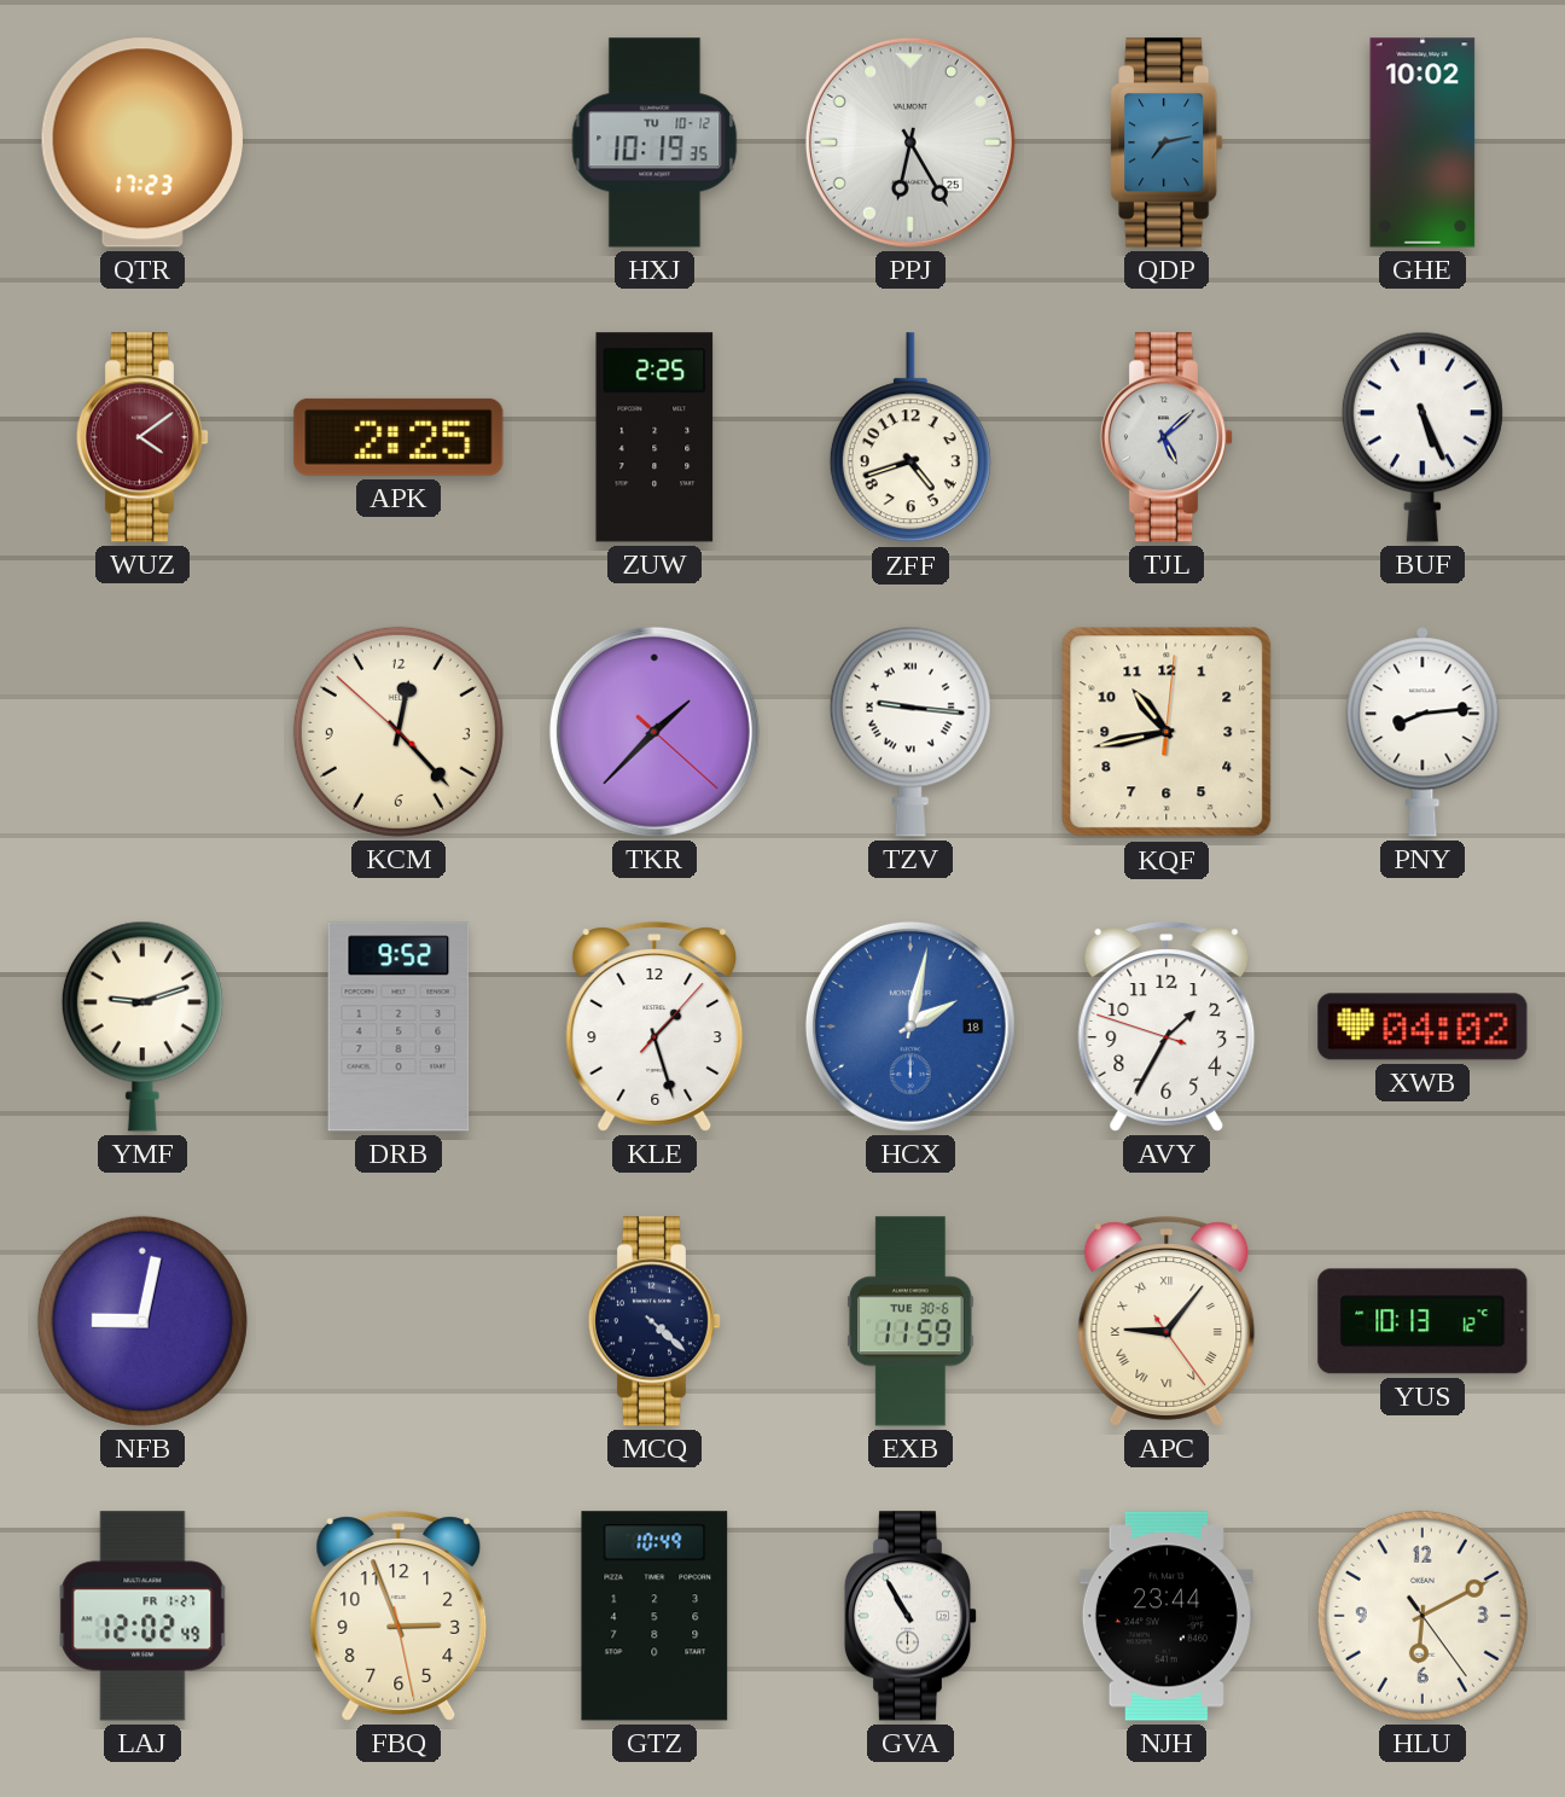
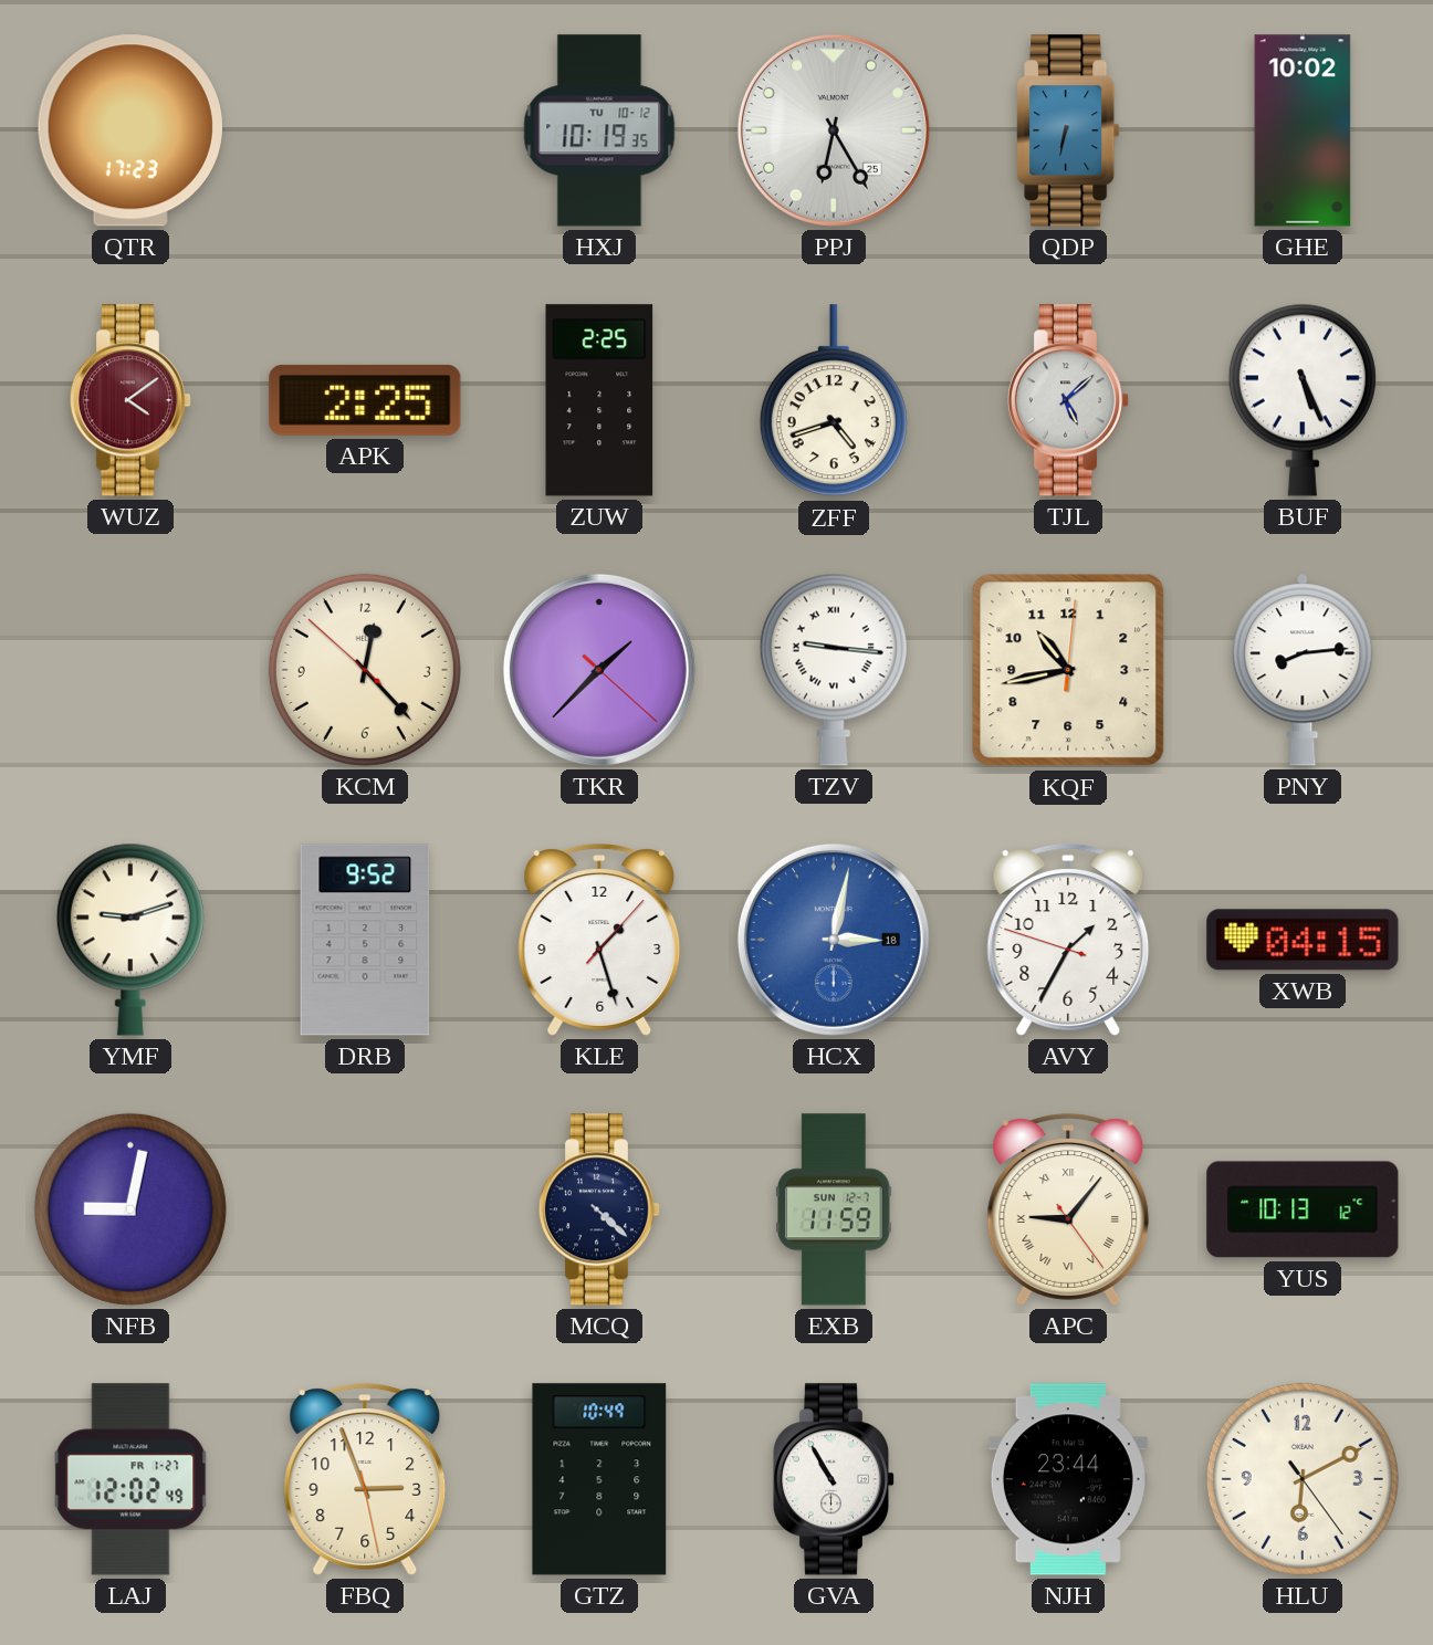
QDP: 7:13 -> 6:32 (1068, 130)
HCX: 2:02 -> 3:02 (834, 940)
XWB: 04:02 -> 04:15 (1303, 940)
EXB date: TUE 30-6 -> SUN 12-7 (834, 1209)
